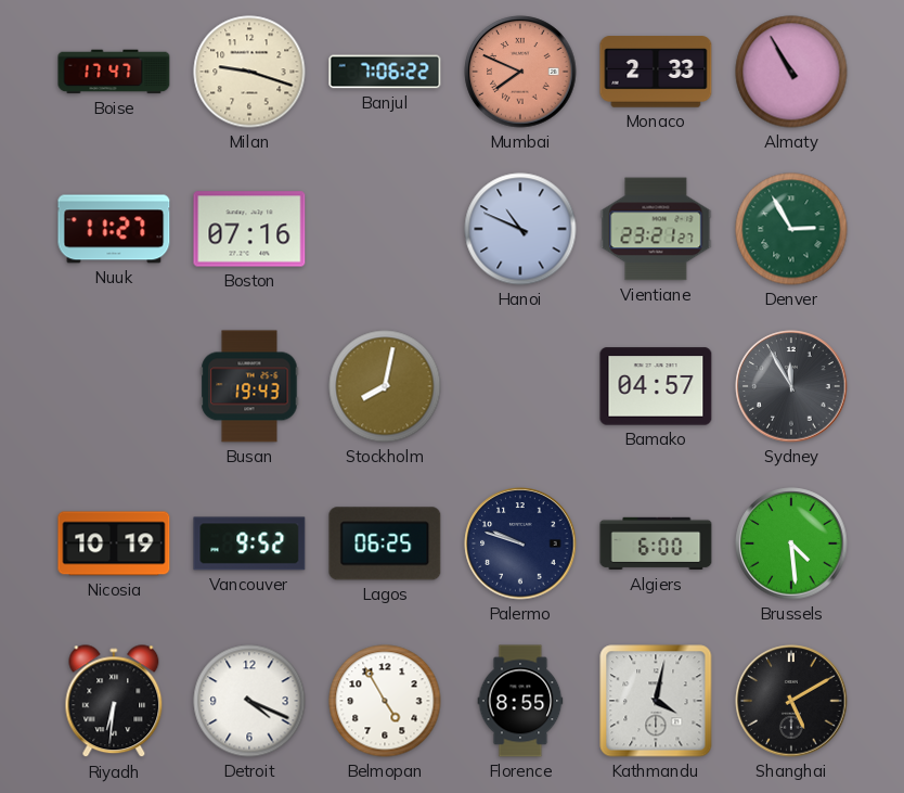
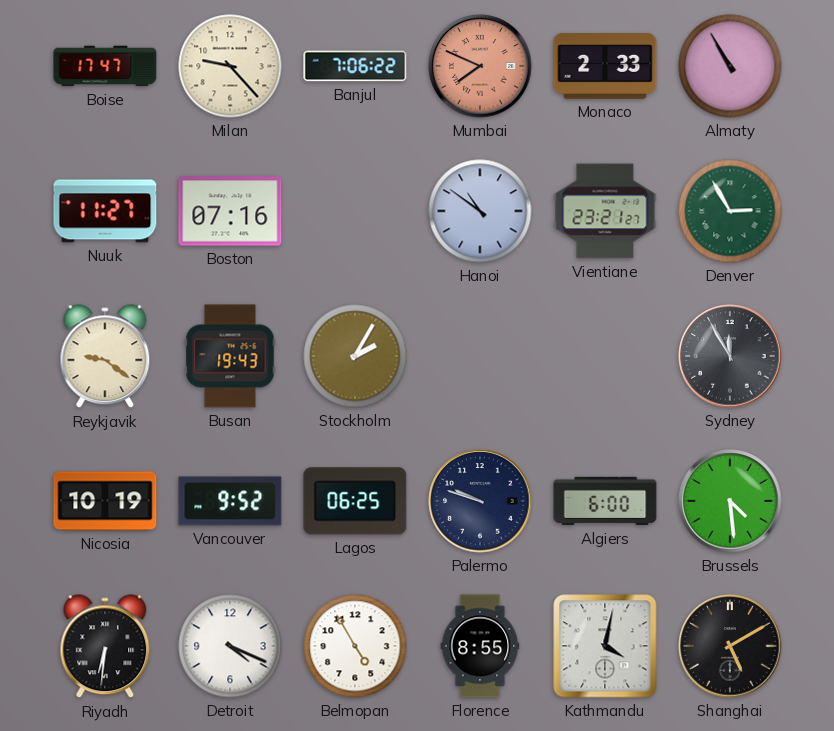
Milan: 9:18 -> 9:23 (230, 66)
Hanoi: 10:49 -> 10:51 (480, 211)
Reykjavik: none -> 9:21 (105, 357)
Stockholm: 8:02 -> 2:05 (355, 356)
Bamako: 04:57 -> none (656, 386)
